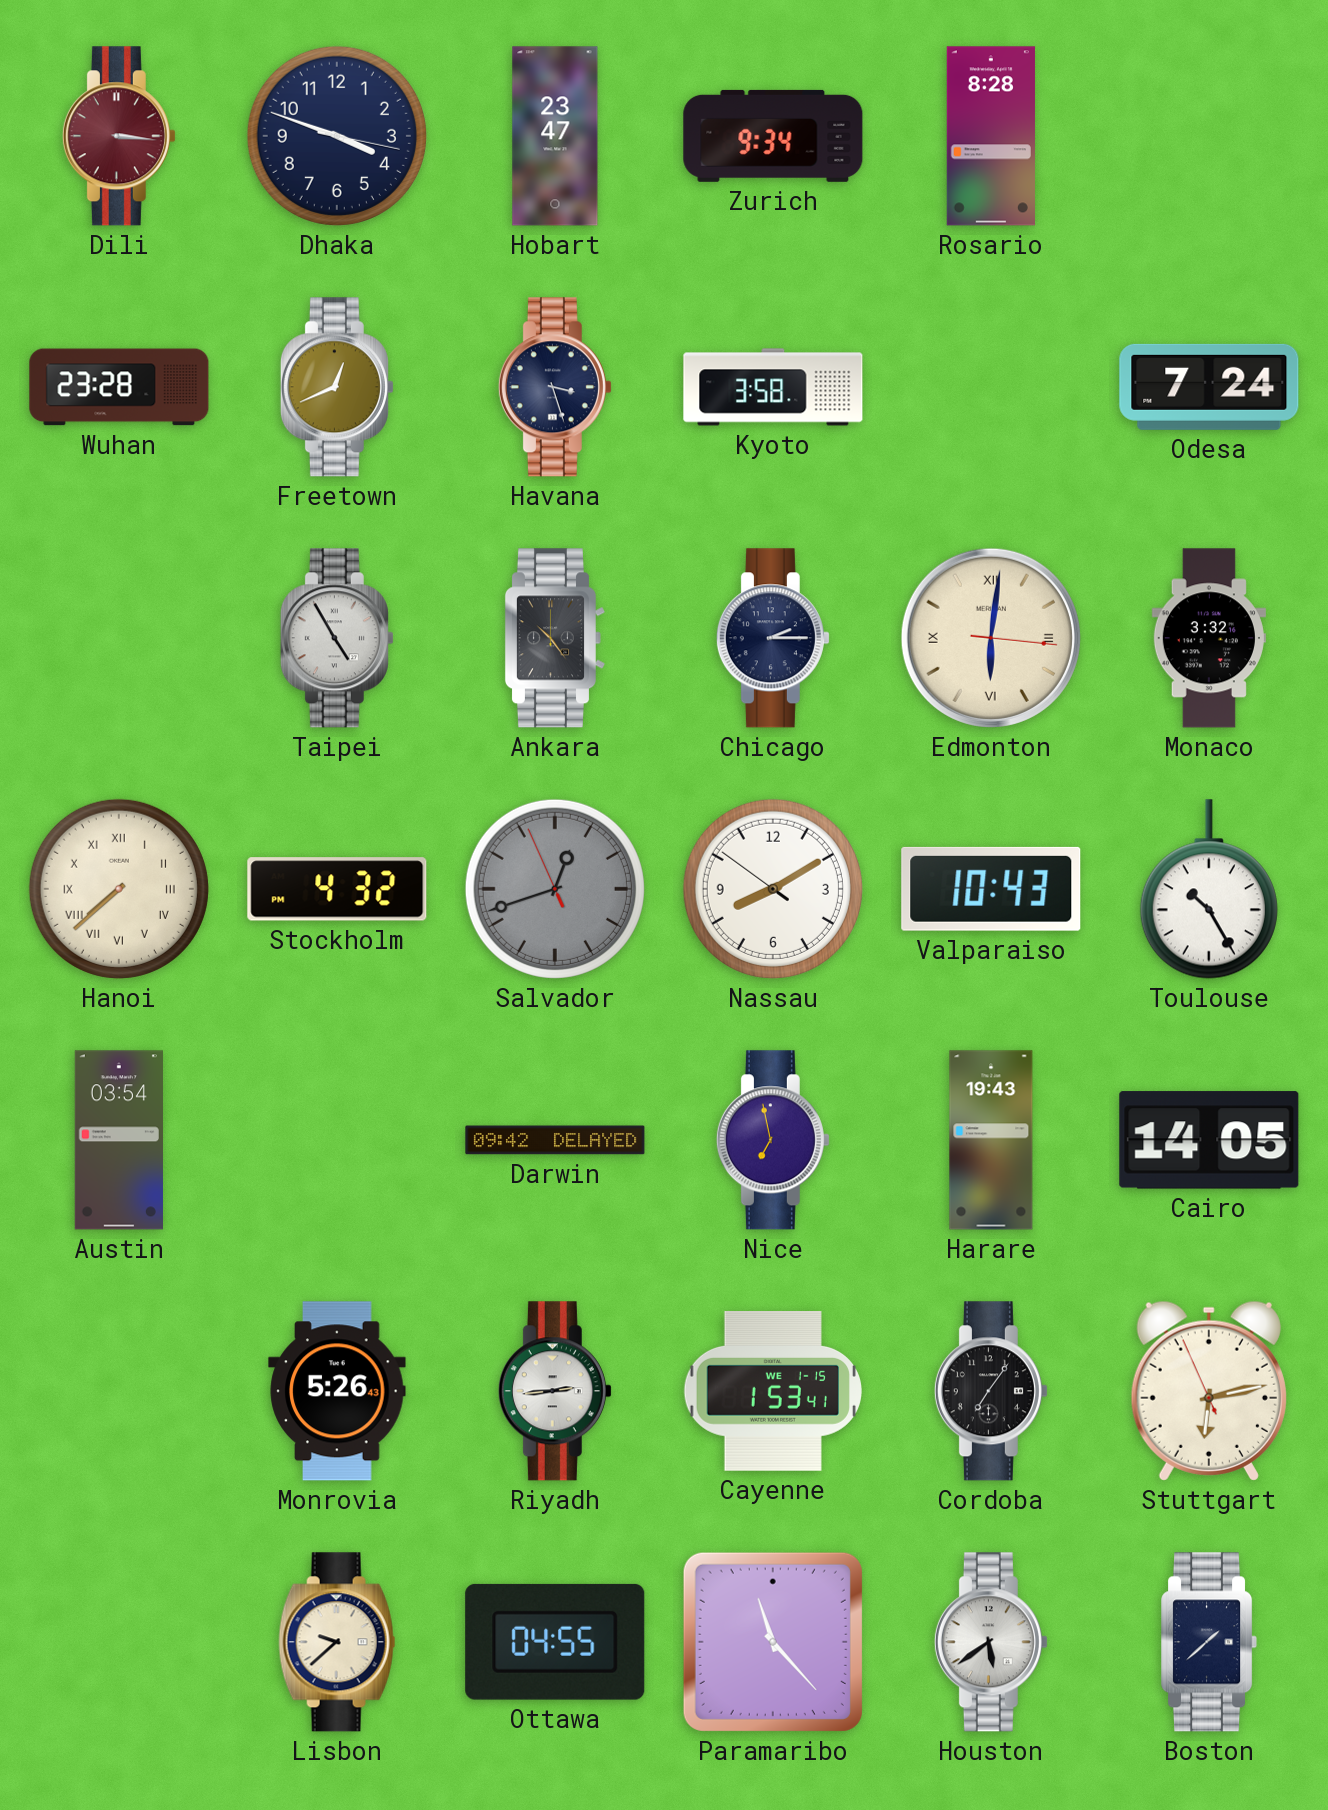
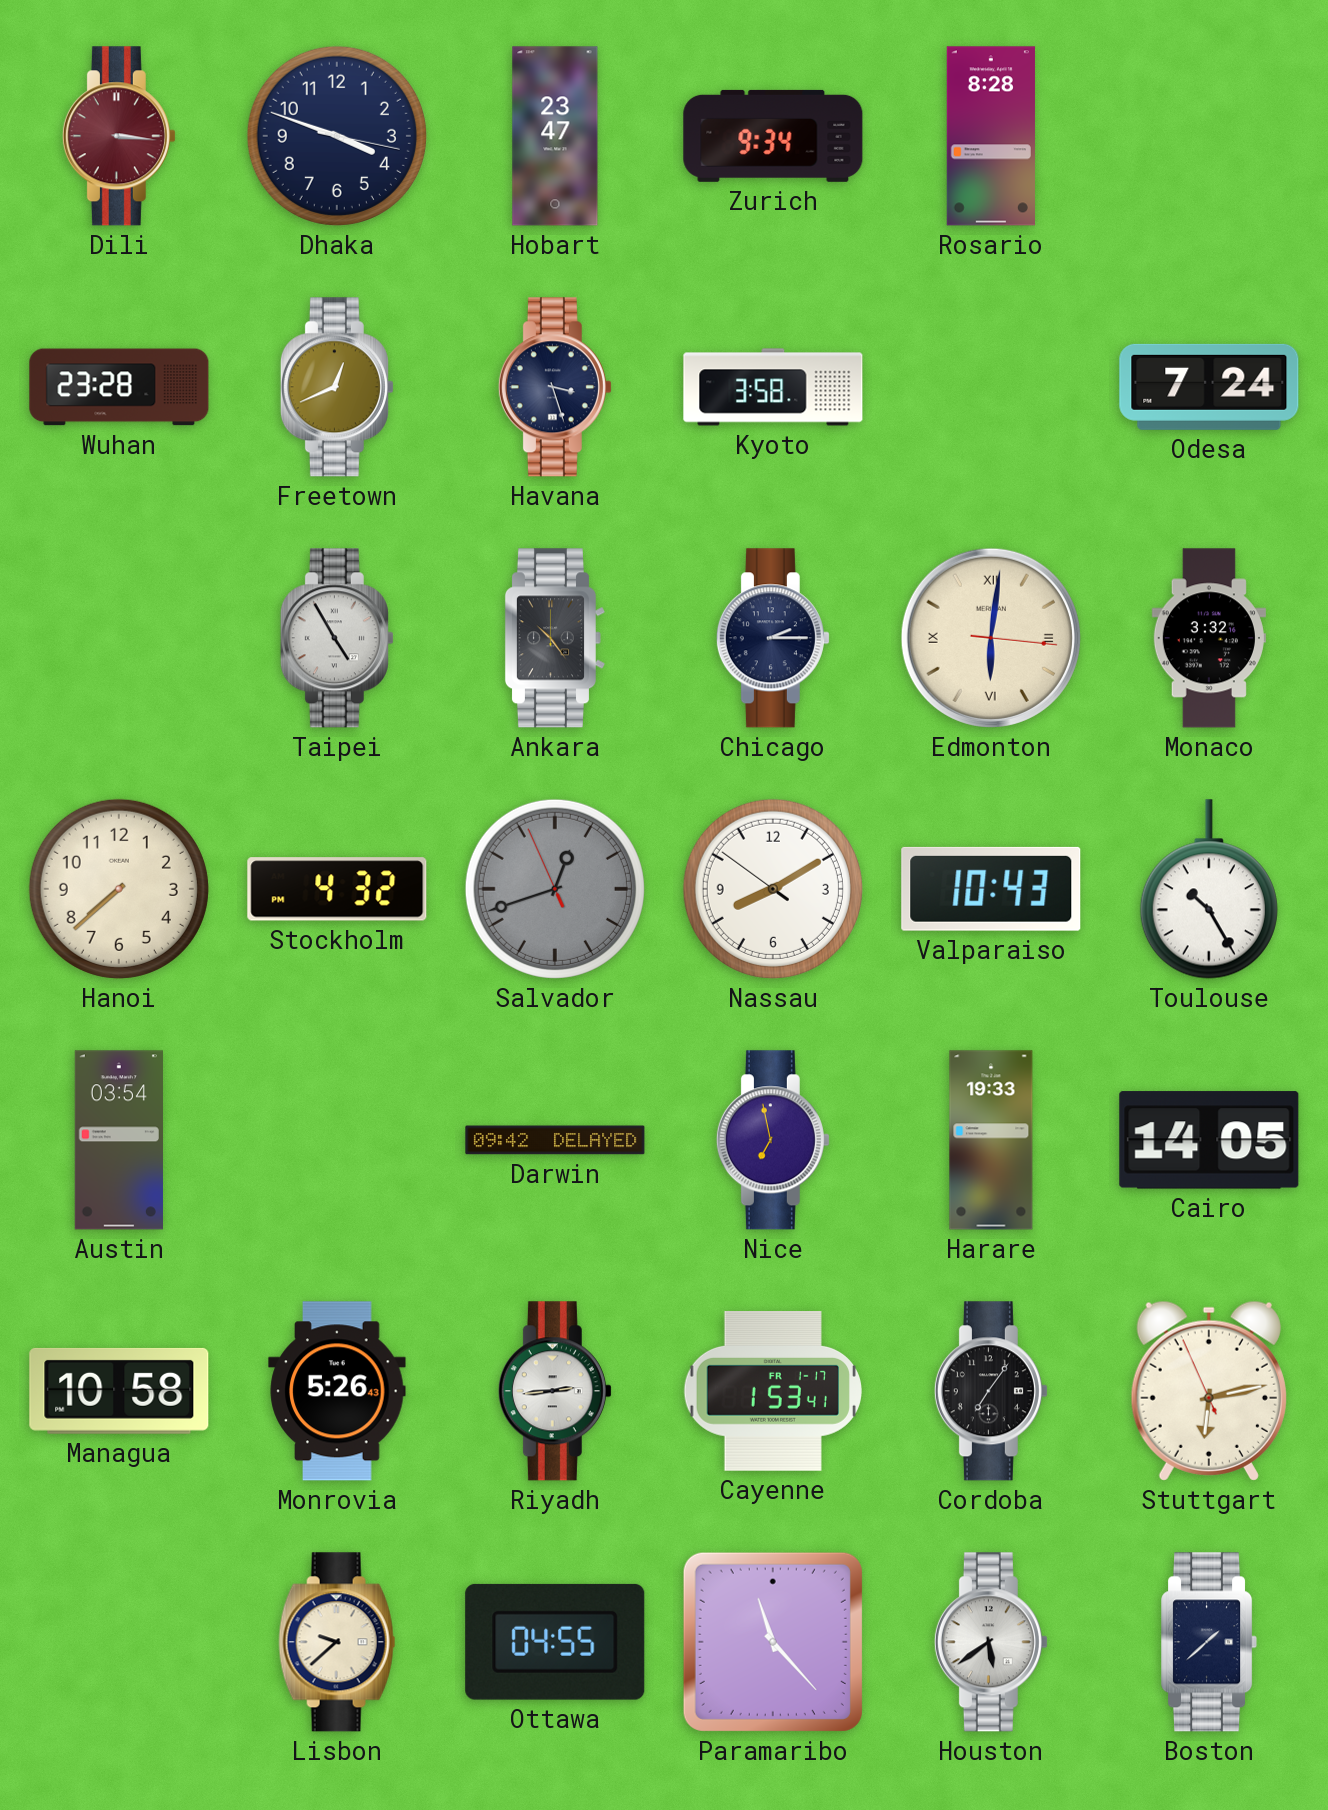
Hanoi numerals: Roman -> Arabic (119, 889)
Harare: 19:43 -> 19:33 (991, 1140)
Managua: none -> 10:58 (119, 1391)
Cayenne date: WE 1-15 -> FR 1-17 (773, 1392)
